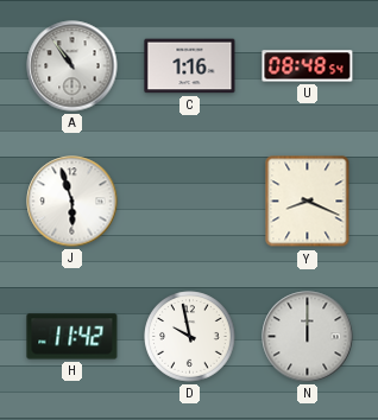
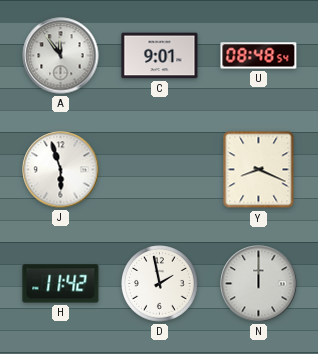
A: 10:54 -> 11:54 (61, 56)
C: 1:16 -> 9:01 (160, 56)
D: 9:58 -> 1:58 (160, 284)
